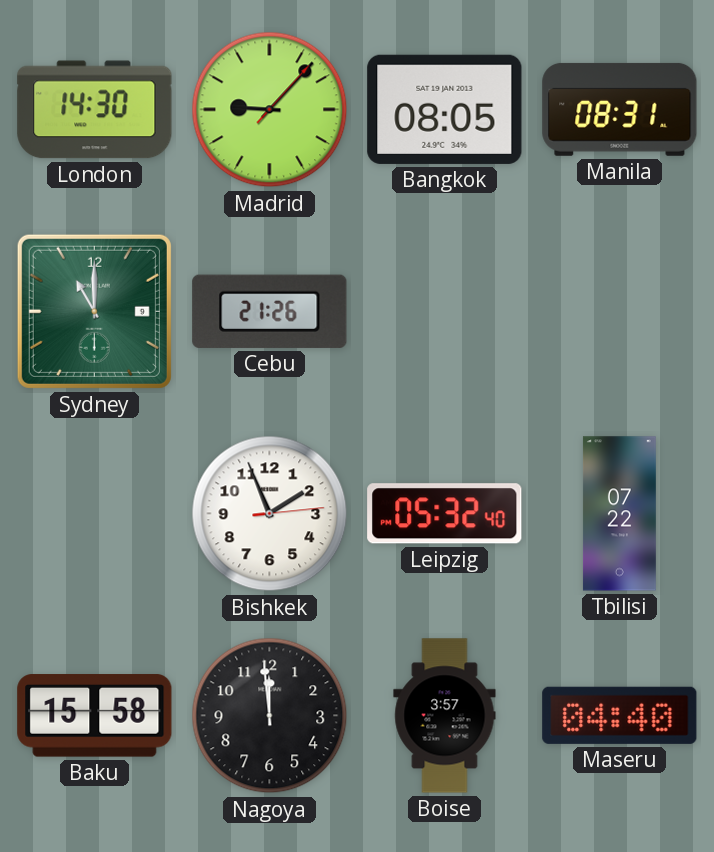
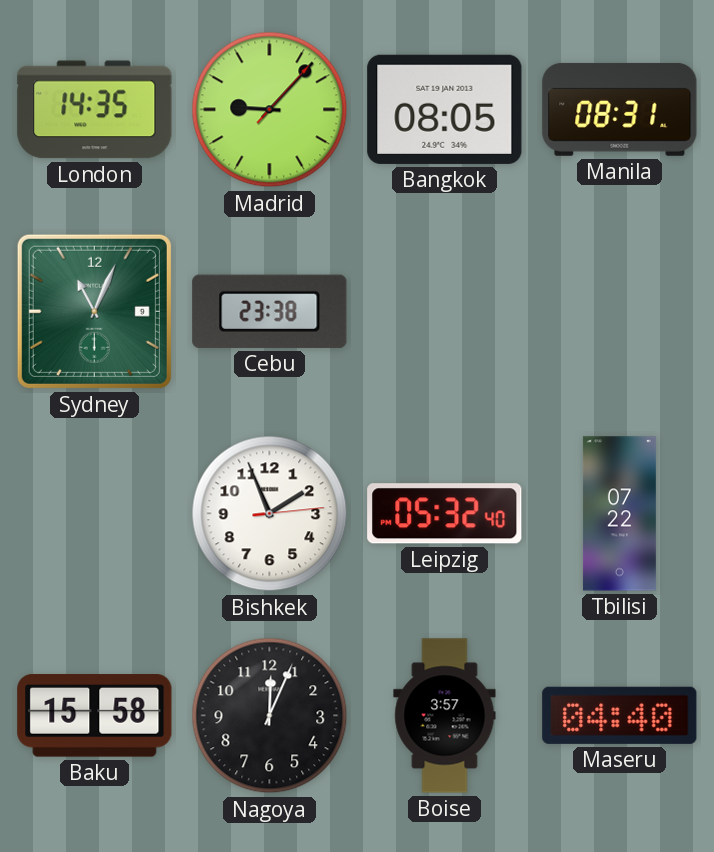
London: 14:30 -> 14:35 (95, 110)
Sydney: 11:00 -> 11:04 (94, 311)
Cebu: 21:26 -> 23:38 (270, 311)
Nagoya: 11:59 -> 12:04 (270, 716)
